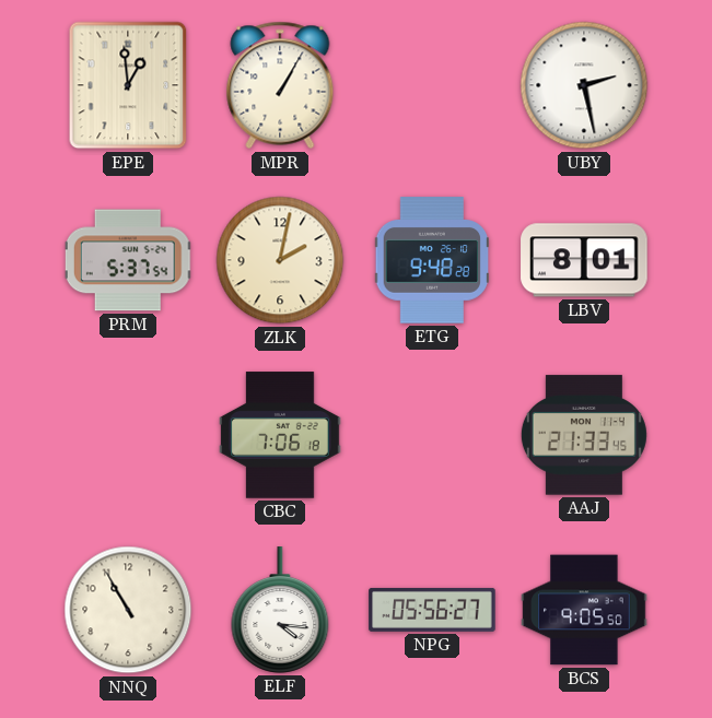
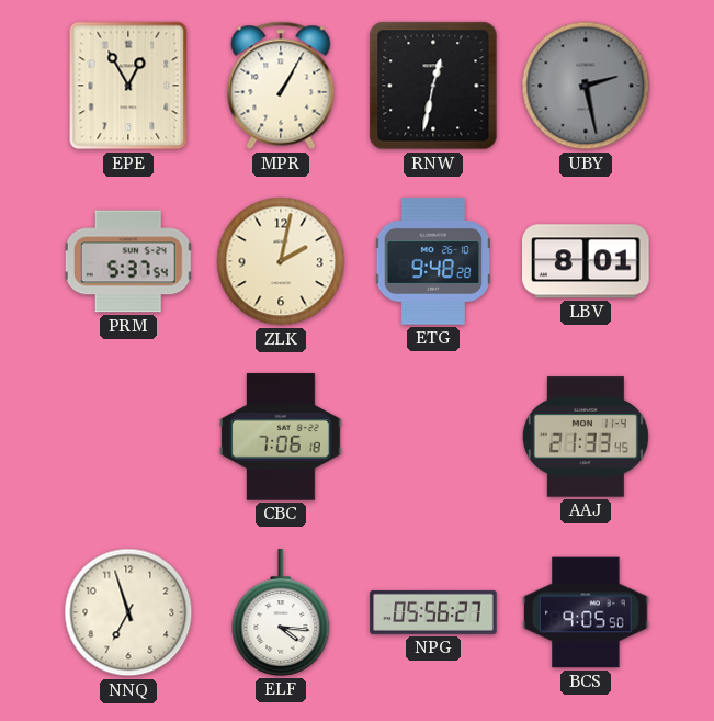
EPE: 12:59 -> 12:55 (128, 86)
RNW: none -> 12:32 (433, 86)
UBY dial: white -> grey (586, 86)
NNQ: 10:55 -> 6:57 (128, 612)
